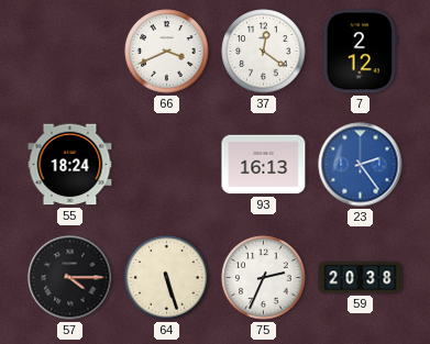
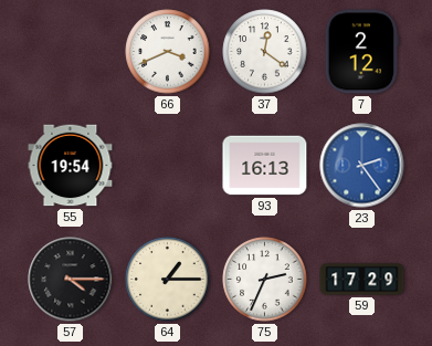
55: 18:24 -> 19:54 (71, 166)
64: 5:27 -> 1:15 (168, 280)
59: 20:38 -> 17:29 (362, 280)
